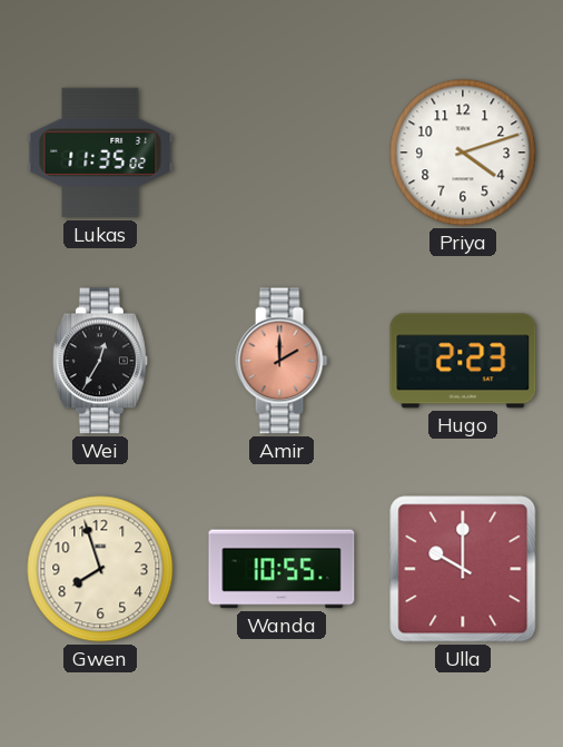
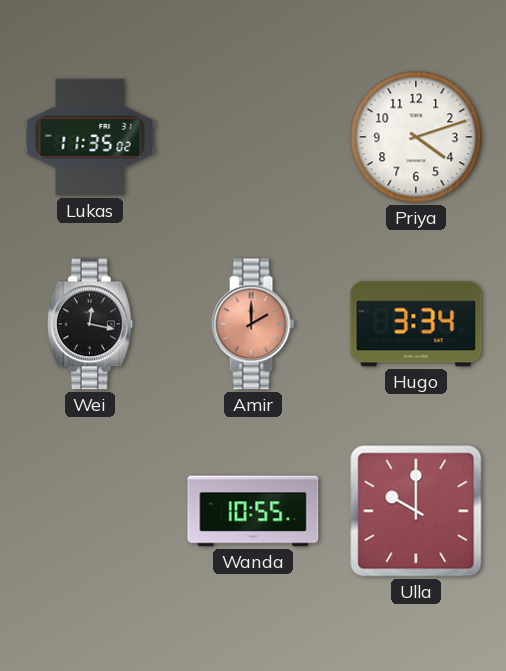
Wei: 12:35 -> 12:17 (90, 324)
Hugo: 2:23 -> 3:34 (416, 324)
Gwen: 7:57 -> none (100, 569)
